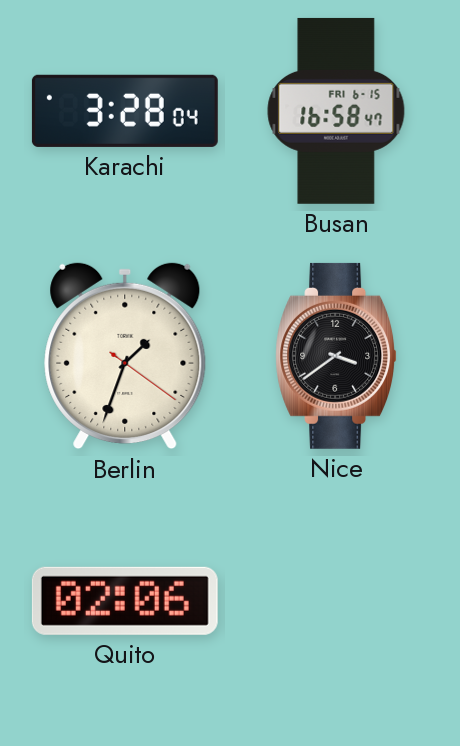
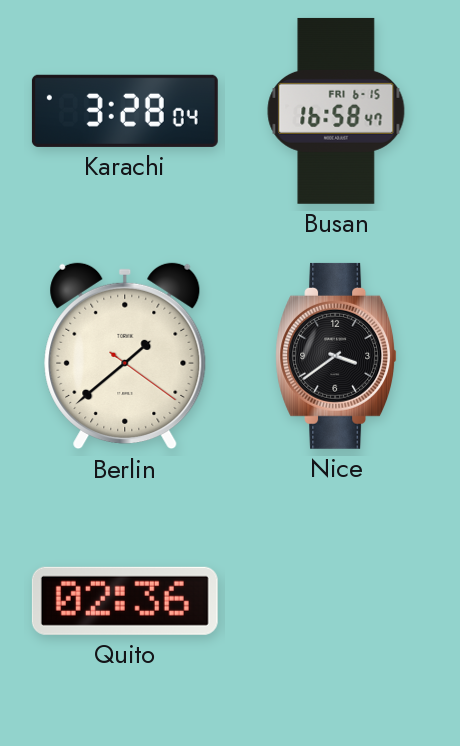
Berlin: 1:33 -> 1:38 (125, 356)
Quito: 02:06 -> 02:36 (125, 601)
